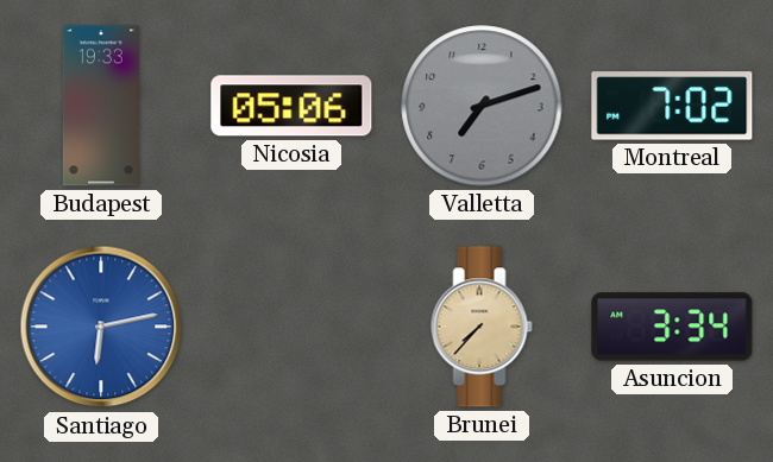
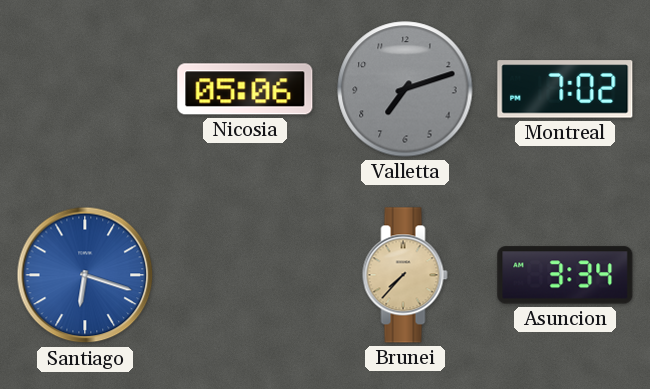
Budapest: 19:33 -> none (101, 106)
Santiago: 6:13 -> 6:18 (85, 275)
